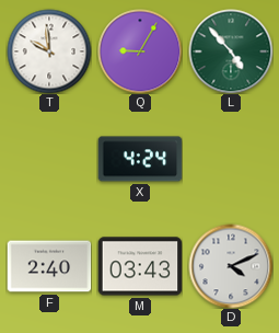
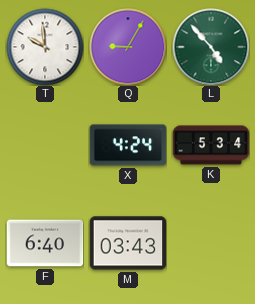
K: none -> 5:34 (211, 145)
F: 2:40 -> 6:40 (45, 243)
D: 4:11 -> none (231, 266)
